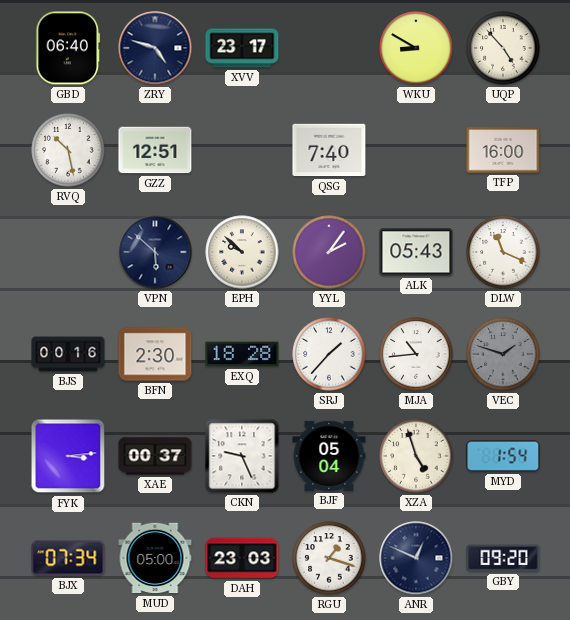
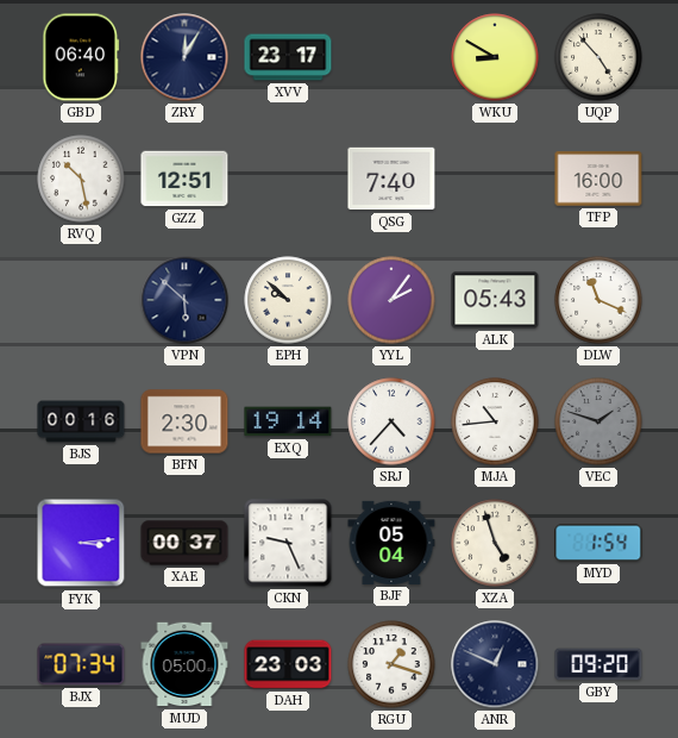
ZRY: 4:48 -> 12:05 (184, 57)
EXQ: 18:28 -> 19:14 (288, 421)
SRJ: 1:37 -> 4:37 (391, 421)
